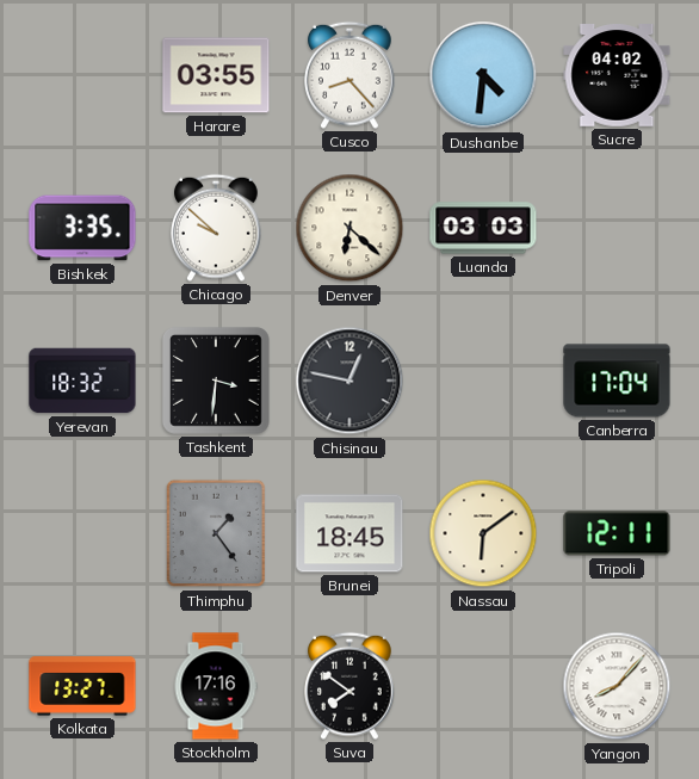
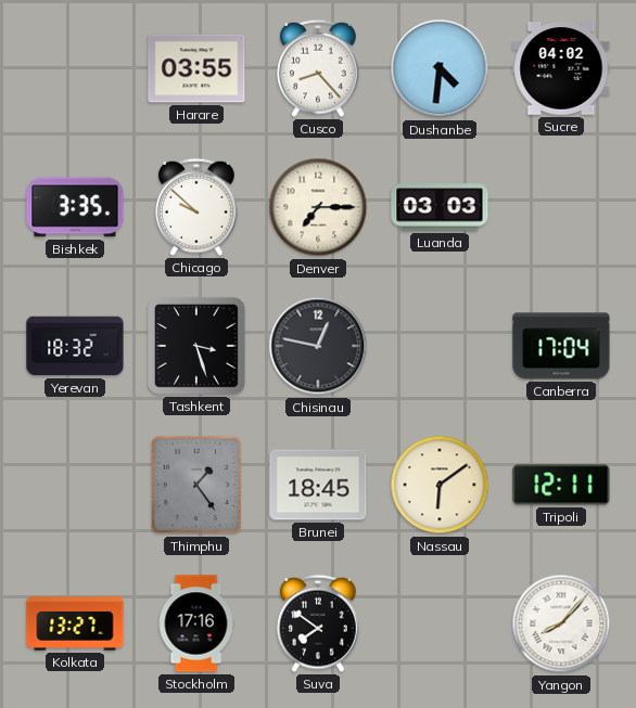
Denver: 6:22 -> 7:15 (318, 207)
Tashkent: 3:31 -> 3:27 (198, 347)
